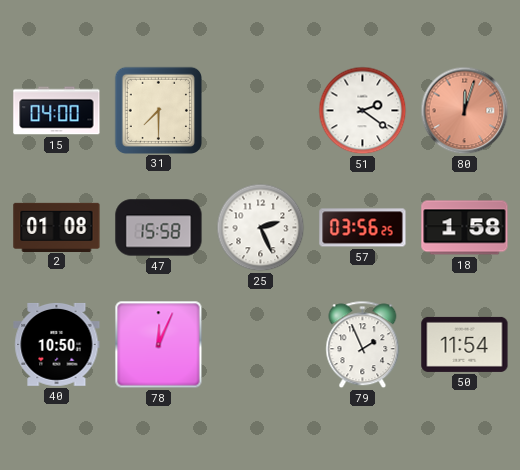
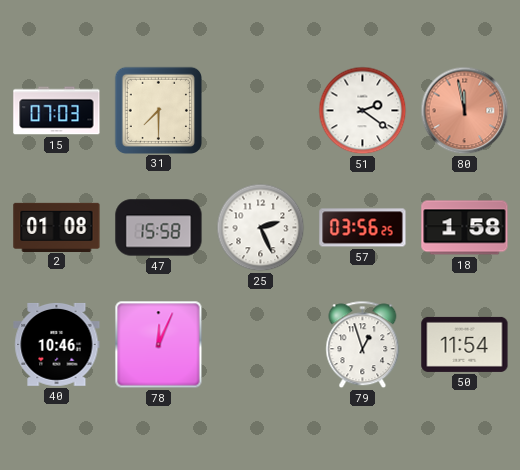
15: 04:00 -> 07:03 (57, 111)
80: 12:03 -> 11:58 (465, 111)
40: 10:50 -> 10:46 (57, 344)
79: 1:56 -> 12:57 (363, 345)
